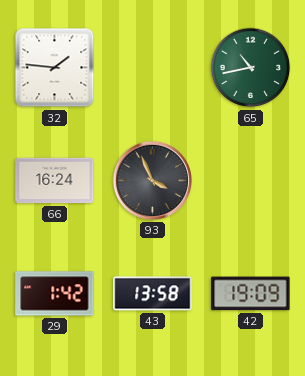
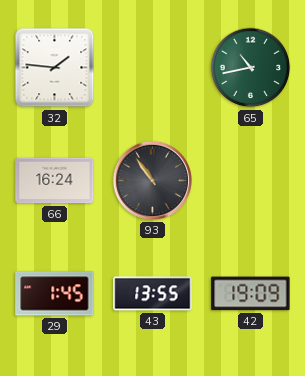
93: 3:56 -> 10:54 (152, 180)
29: 1:42 -> 1:45 (55, 294)
43: 13:58 -> 13:55 (153, 294)
